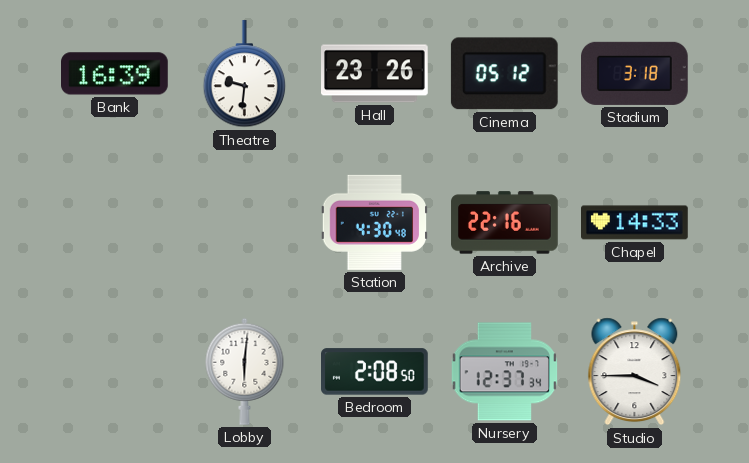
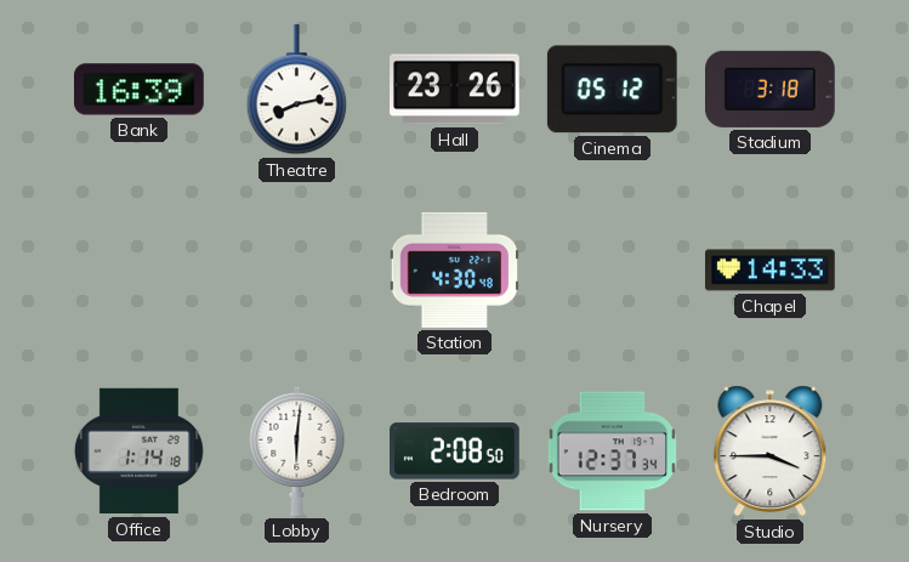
Theatre: 9:31 -> 8:13 (297, 90)
Archive: 22:16 -> none (505, 223)
Office: none -> 1:14 (138, 452)
